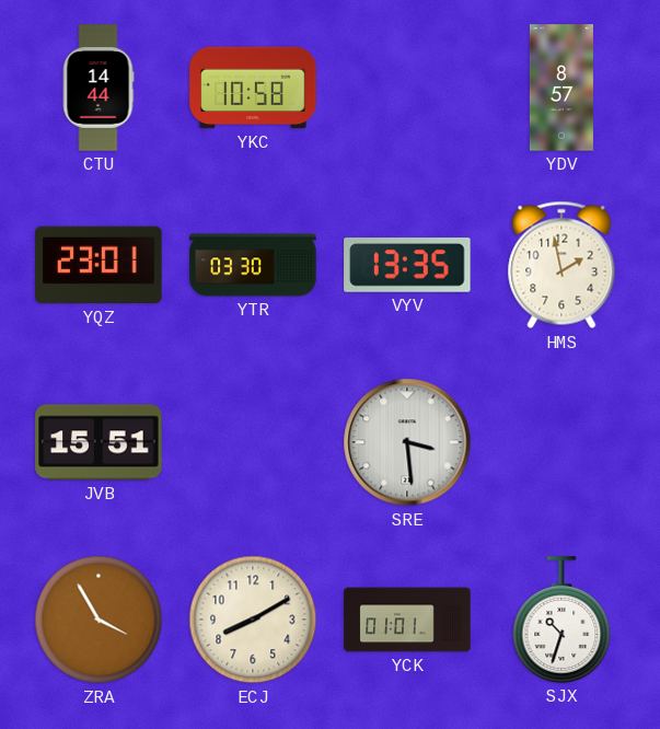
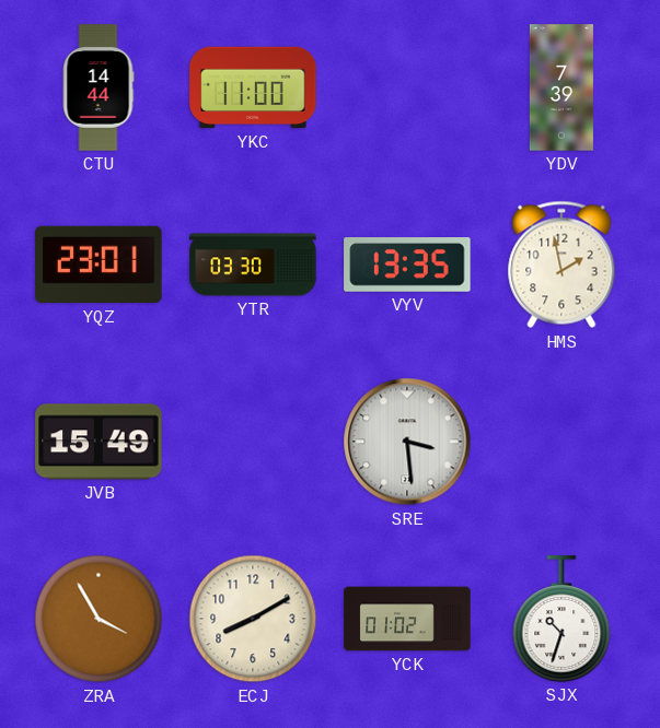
YKC: 10:58 -> 11:00 (253, 87)
YDV: 8:57 -> 7:39 (561, 87)
JVB: 15:51 -> 15:49 (99, 442)
YCK: 01:01 -> 01:02 (407, 619)
